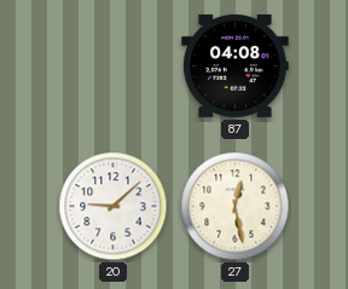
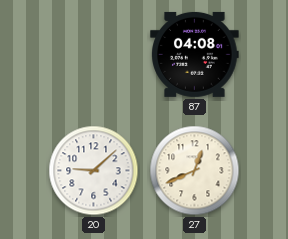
27: 12:28 -> 12:41 (195, 171)
